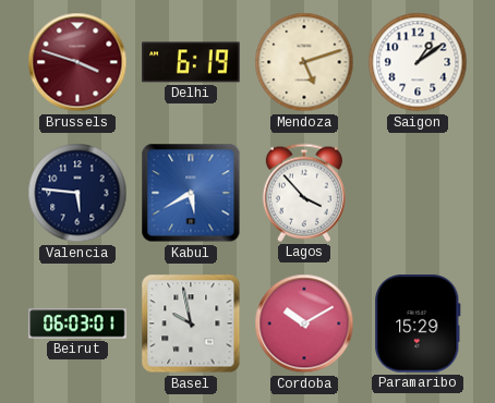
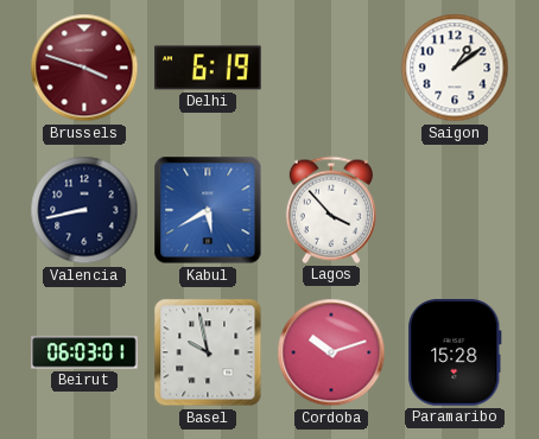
Mendoza: 5:12 -> none (304, 62)
Valencia: 5:46 -> 8:43 (84, 210)
Cordoba: 10:10 -> 10:12 (331, 352)
Paramaribo: 15:29 -> 15:28 (455, 352)
